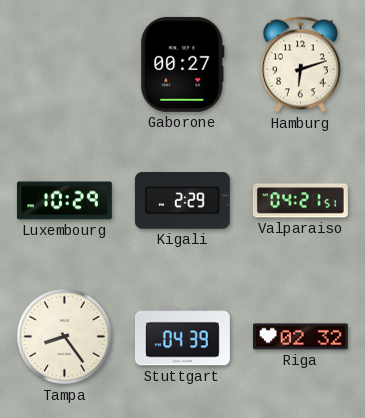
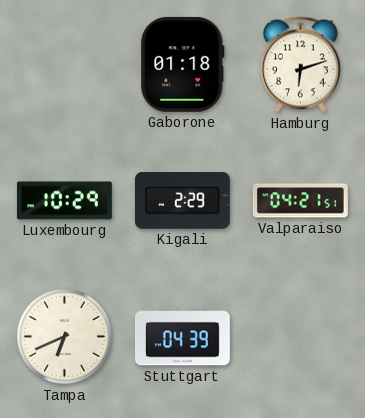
Gaborone: 00:27 -> 01:18 (183, 64)
Tampa: 8:24 -> 6:41 (65, 337)
Riga: 02:32 -> none (300, 337)
